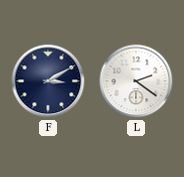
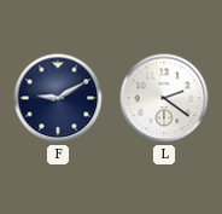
F: 3:10 -> 9:10 (58, 98)
